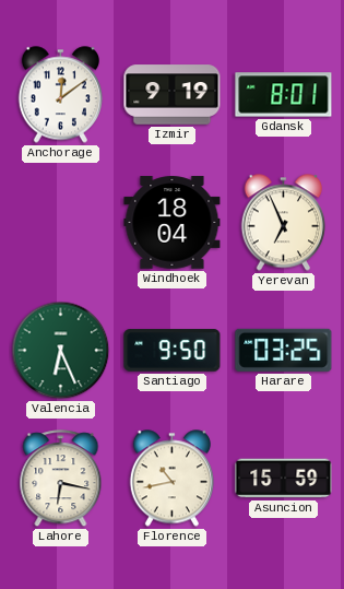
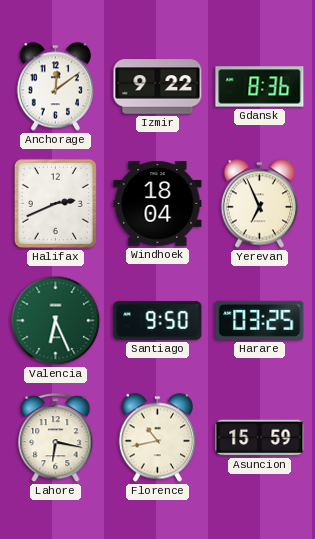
Izmir: 9:19 -> 9:22 (158, 87)
Gdansk: 8:01 -> 8:36 (260, 87)
Halifax: none -> 2:41 (55, 203)
